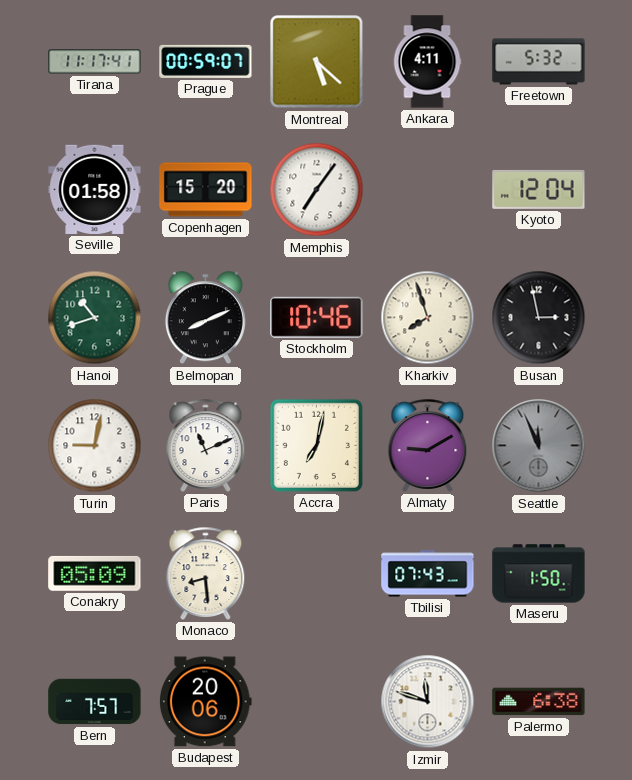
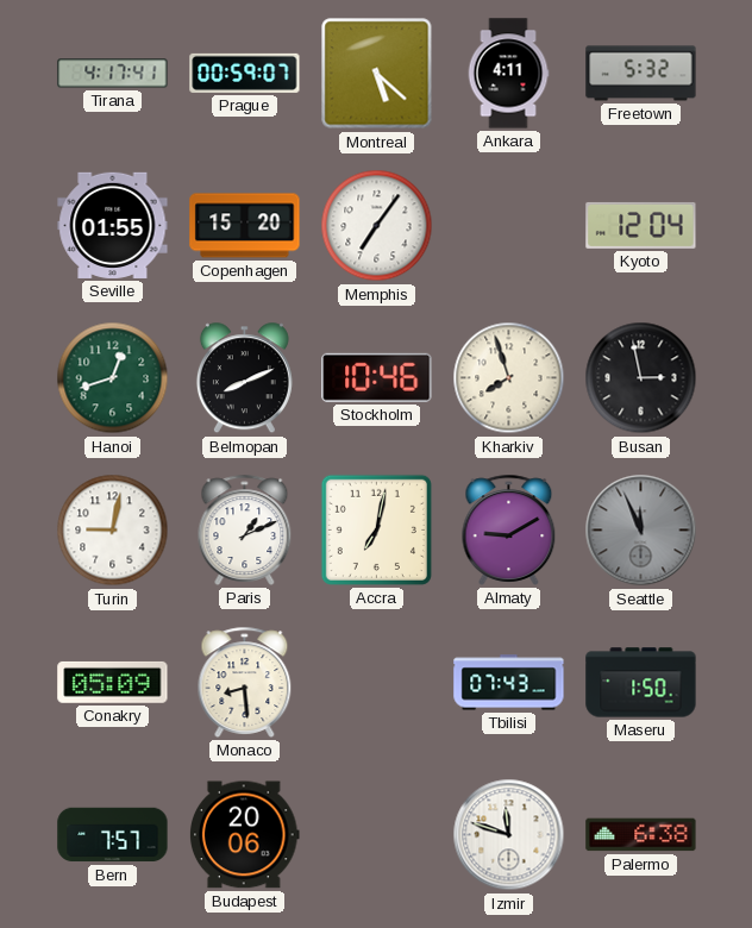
Tirana: 11:17 -> 4:17 (113, 74)
Seville: 01:58 -> 01:55 (113, 225)
Hanoi: 10:42 -> 12:42 (113, 378)
Paris: 11:11 -> 1:11 (245, 529)
